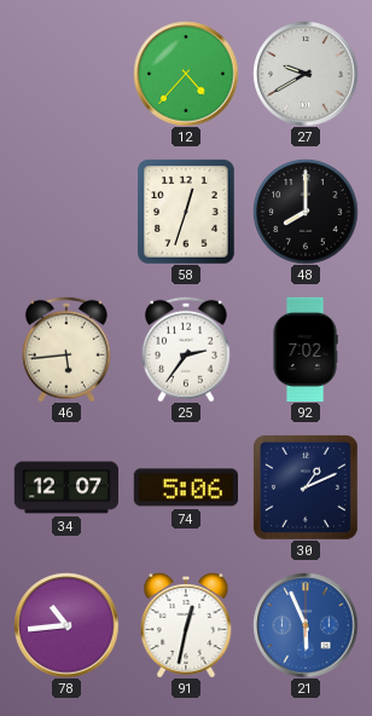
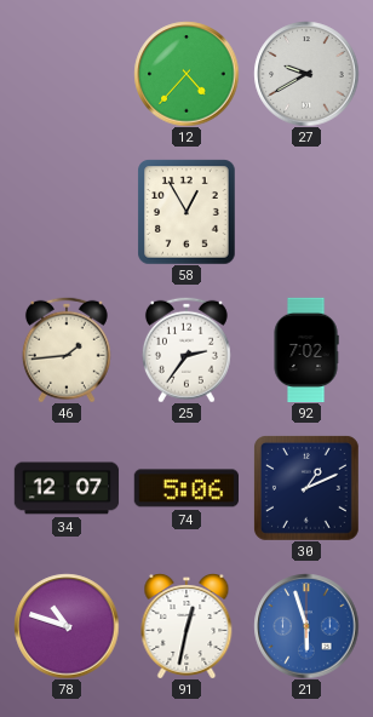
58: 12:33 -> 12:55 (187, 212)
48: 8:00 -> none (306, 212)
46: 5:44 -> 1:44 (67, 350)
78: 10:44 -> 10:48 (67, 626)
21: 5:56 -> 5:57 (306, 626)
